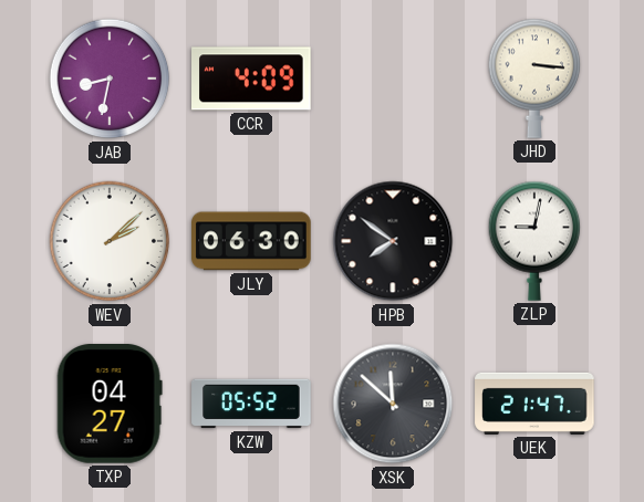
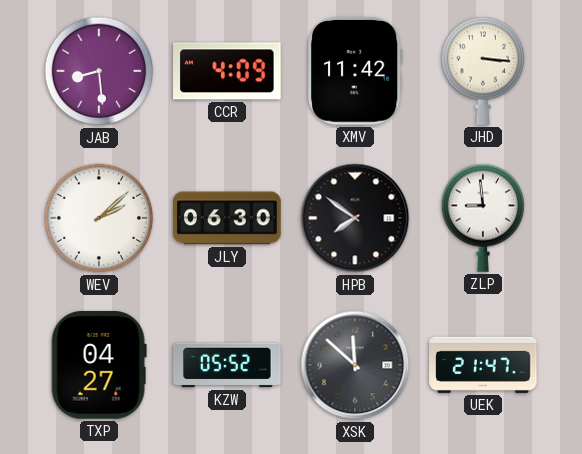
JAB: 8:32 -> 8:29 (99, 71)
XMV: none -> 11:42 (355, 71)
ZLP: 9:02 -> 8:59 (483, 218)
